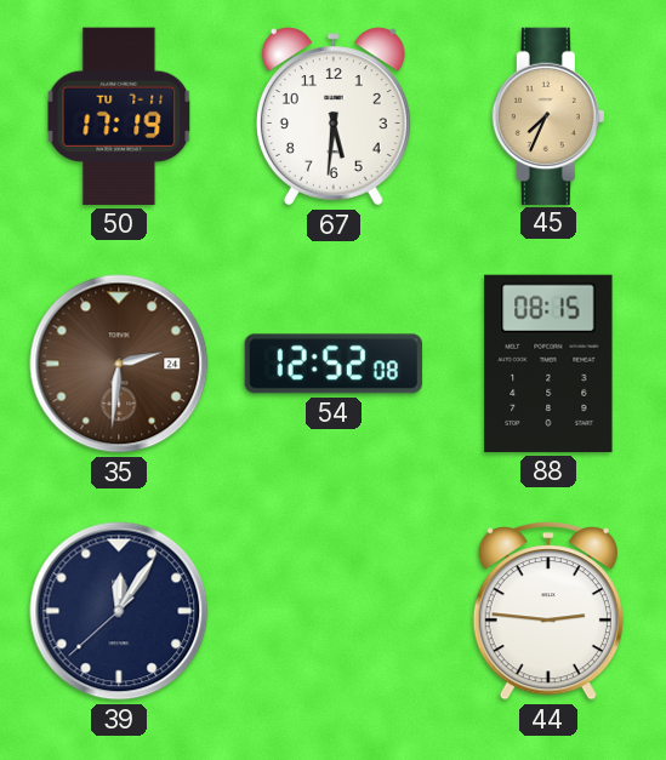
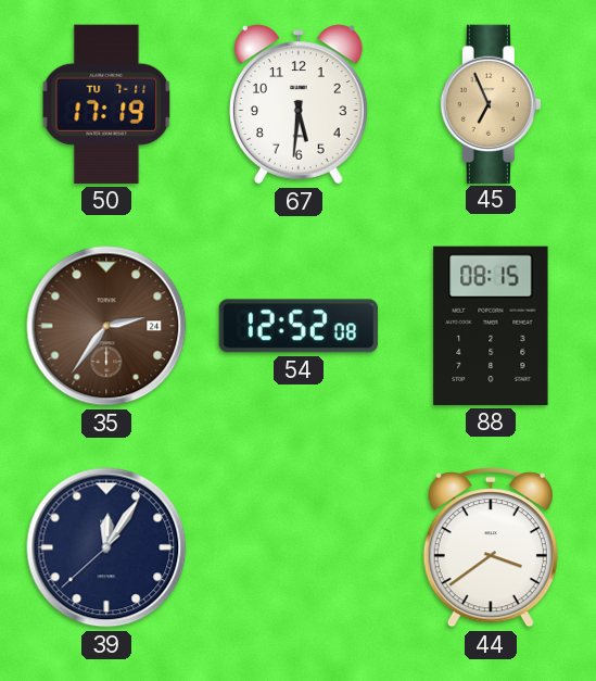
45: 7:34 -> 6:56 (491, 103)
35: 2:31 -> 2:36 (106, 326)
44: 2:46 -> 3:39 (491, 547)
